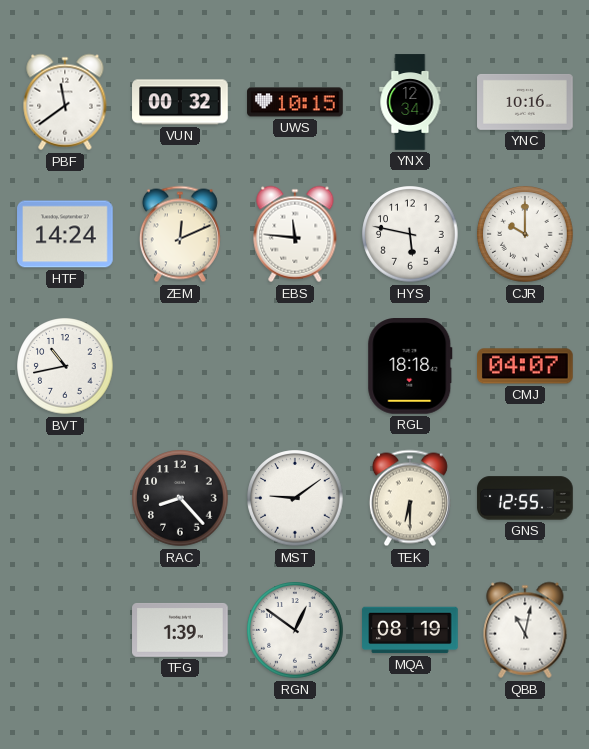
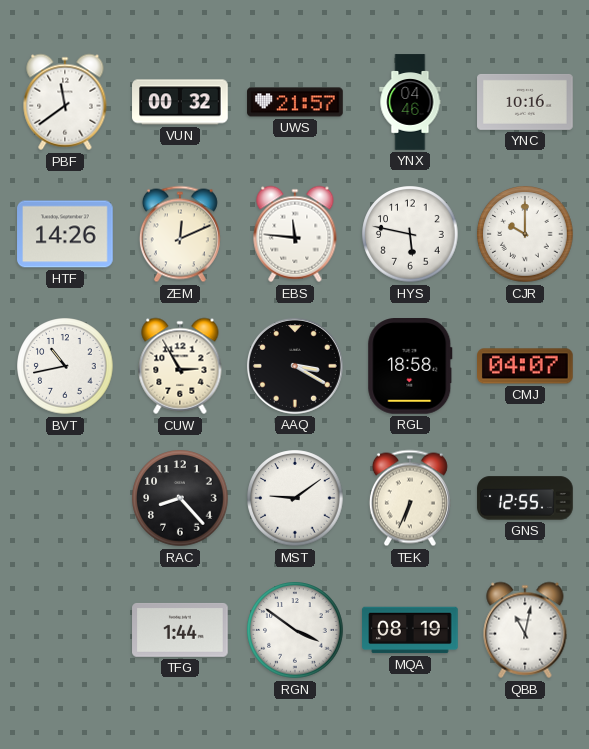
UWS: 10:15 -> 21:57 (295, 102)
YNX: 12:34 -> 04:46 (410, 102)
HTF: 14:24 -> 14:26 (65, 234)
CUW: none -> 2:55 (180, 366)
AAQ: none -> 3:20 (295, 366)
RGL: 18:18 -> 18:58 (410, 367)
TEK: 6:30 -> 6:34 (410, 498)
TFG: 1:39 -> 1:44 (180, 630)
RGN: 12:51 -> 3:51 (295, 630)
